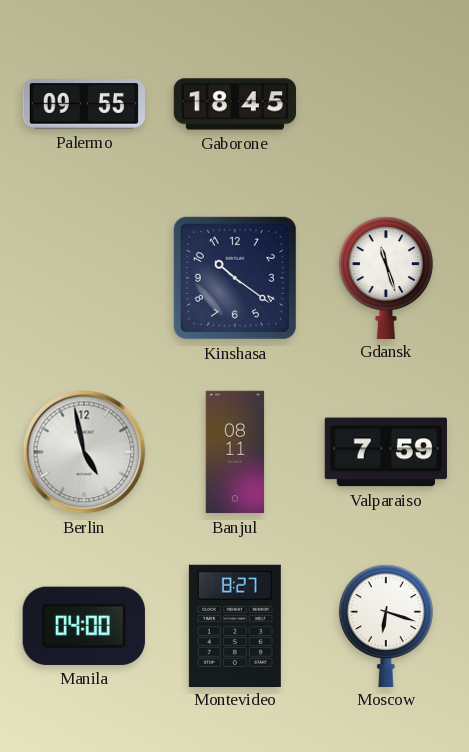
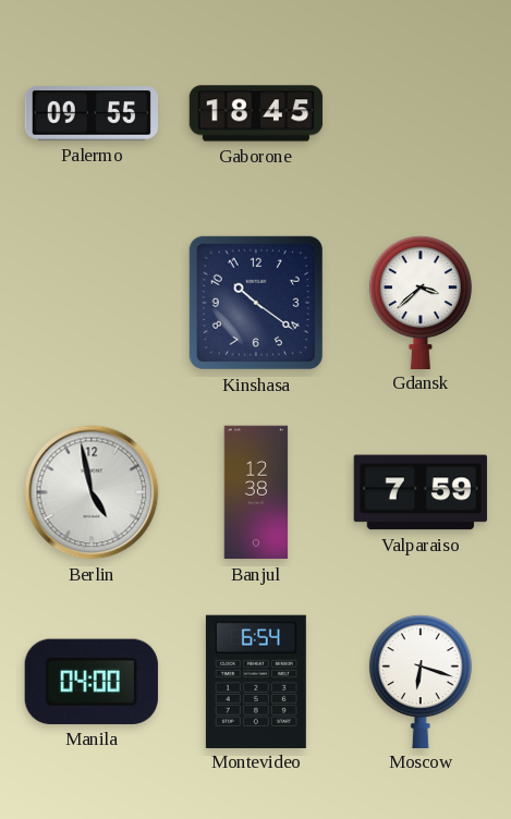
Gdansk: 11:27 -> 3:38 (421, 302)
Banjul: 08:11 -> 12:38 (256, 492)
Montevideo: 8:27 -> 6:54 (256, 681)
